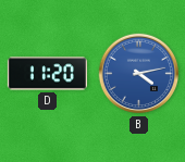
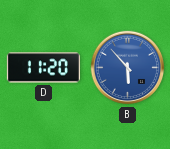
B: 4:13 -> 5:53 (128, 68)
